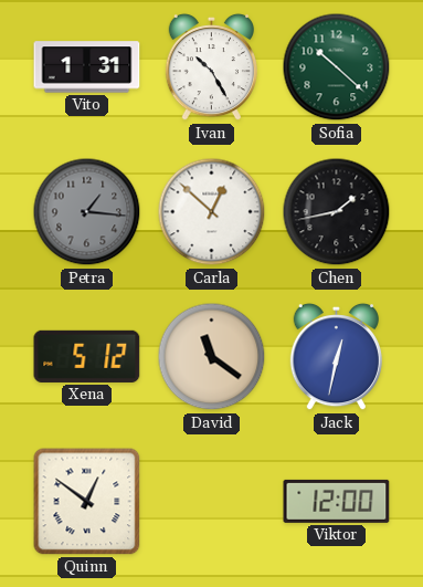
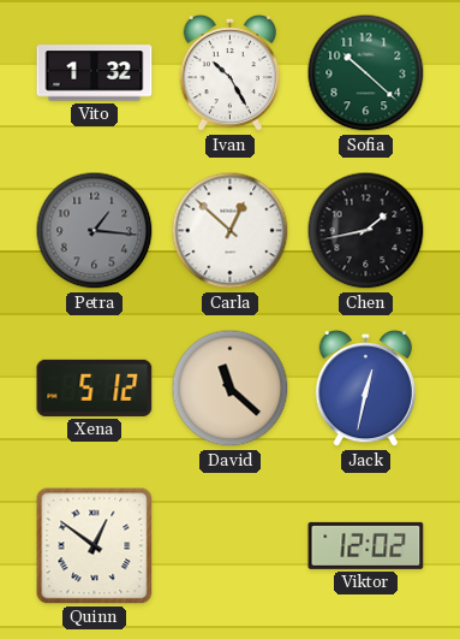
Vito: 1:31 -> 1:32 (95, 73)
David: 11:21 -> 11:22 (231, 389)
Viktor: 12:00 -> 12:02 (366, 545)
